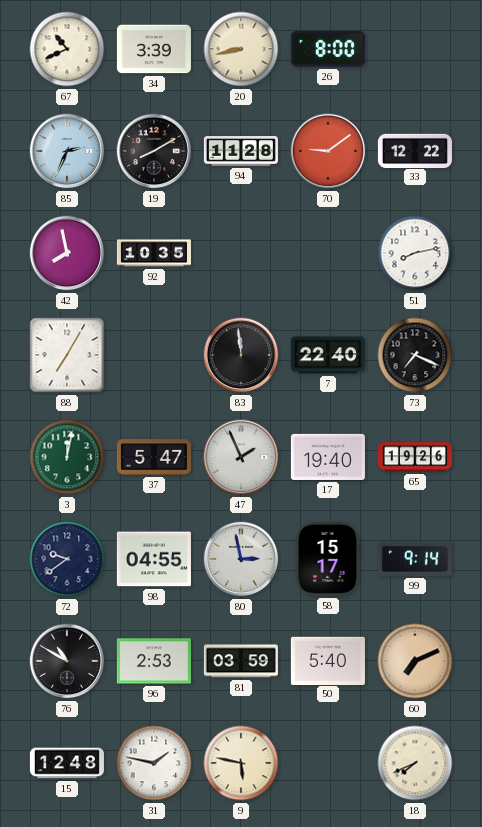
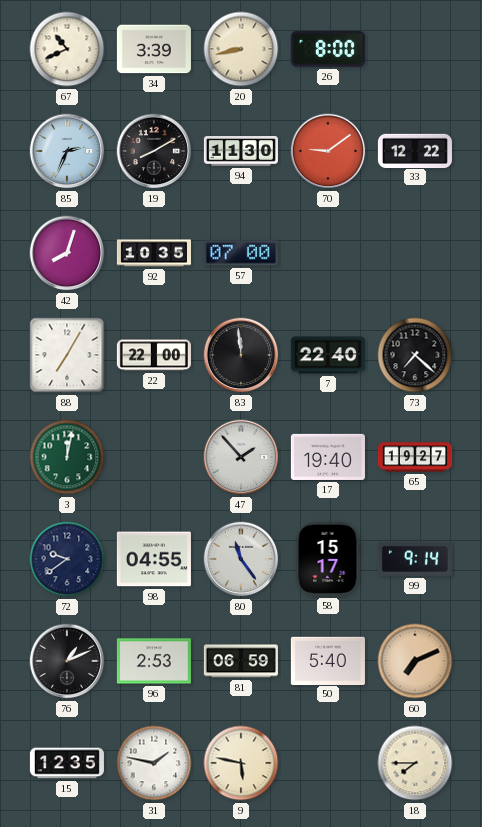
94: 11:28 -> 11:30 (241, 151)
42: 7:58 -> 8:03 (67, 253)
57: none -> 07:00 (241, 253)
51: 8:13 -> none (415, 253)
22: none -> 22:00 (154, 355)
73: 7:19 -> 7:22 (415, 355)
37: 5:47 -> none (154, 457)
47: 1:56 -> 1:53 (241, 457)
65: 19:26 -> 19:27 (415, 457)
80: 2:58 -> 11:24 (241, 559)
76: 10:50 -> 1:11 (67, 661)
81: 03:59 -> 06:59 (241, 661)
15: 12:48 -> 12:35 (67, 763)
18: 7:41 -> 7:45 (415, 763)
